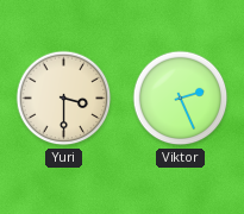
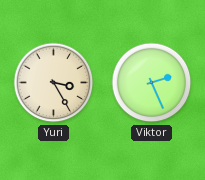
Yuri: 3:30 -> 3:25 (54, 83)
